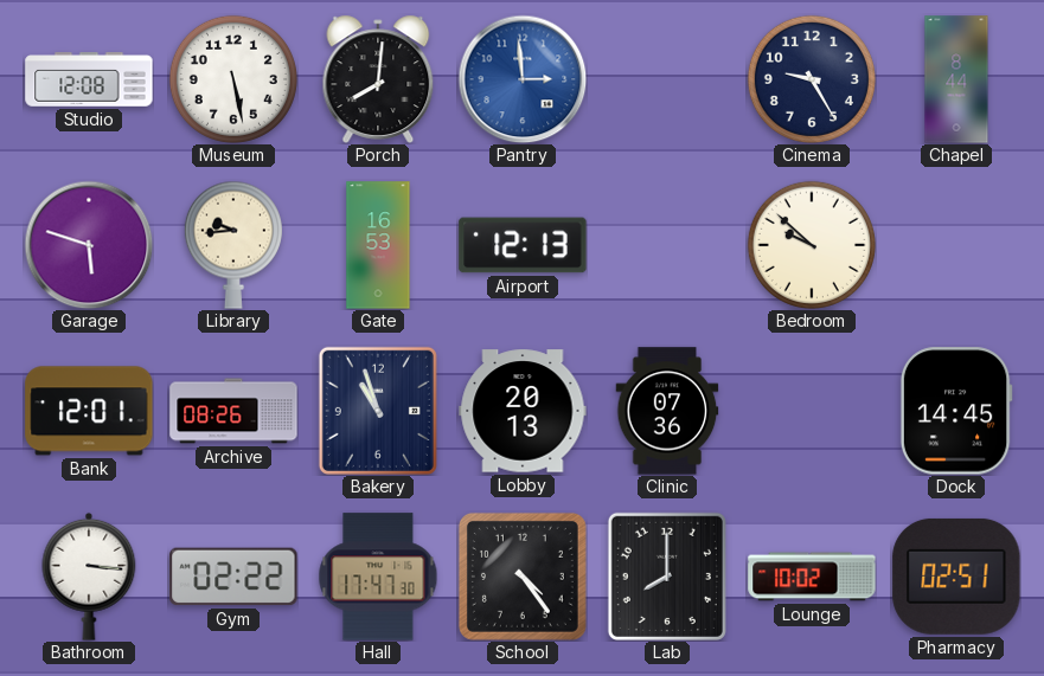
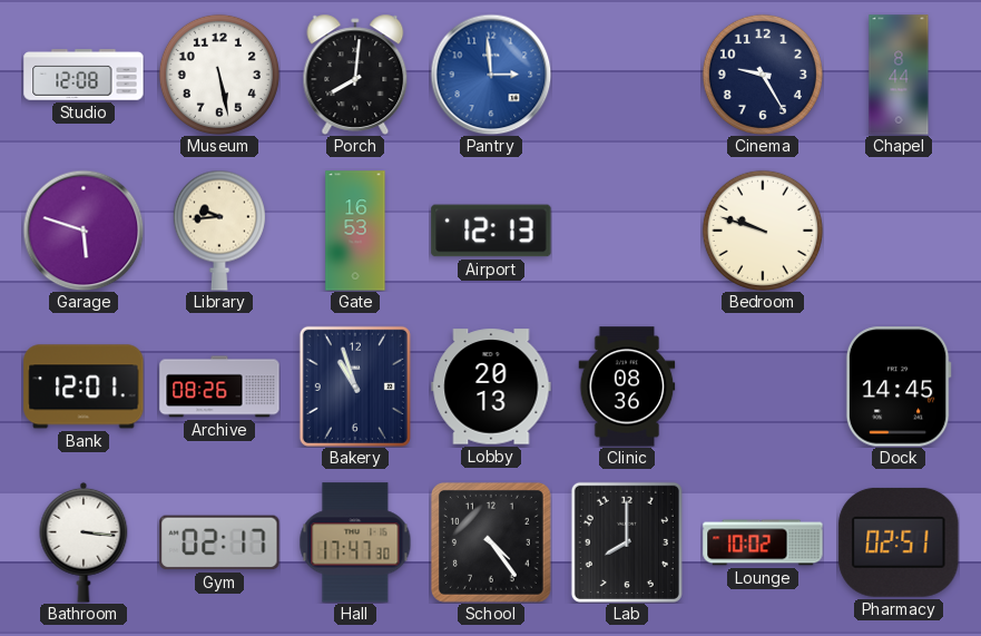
Bedroom: 9:52 -> 9:48 (763, 231)
Clinic: 07:36 -> 08:36 (627, 387)
Gym: 02:22 -> 02:17 (219, 542)
